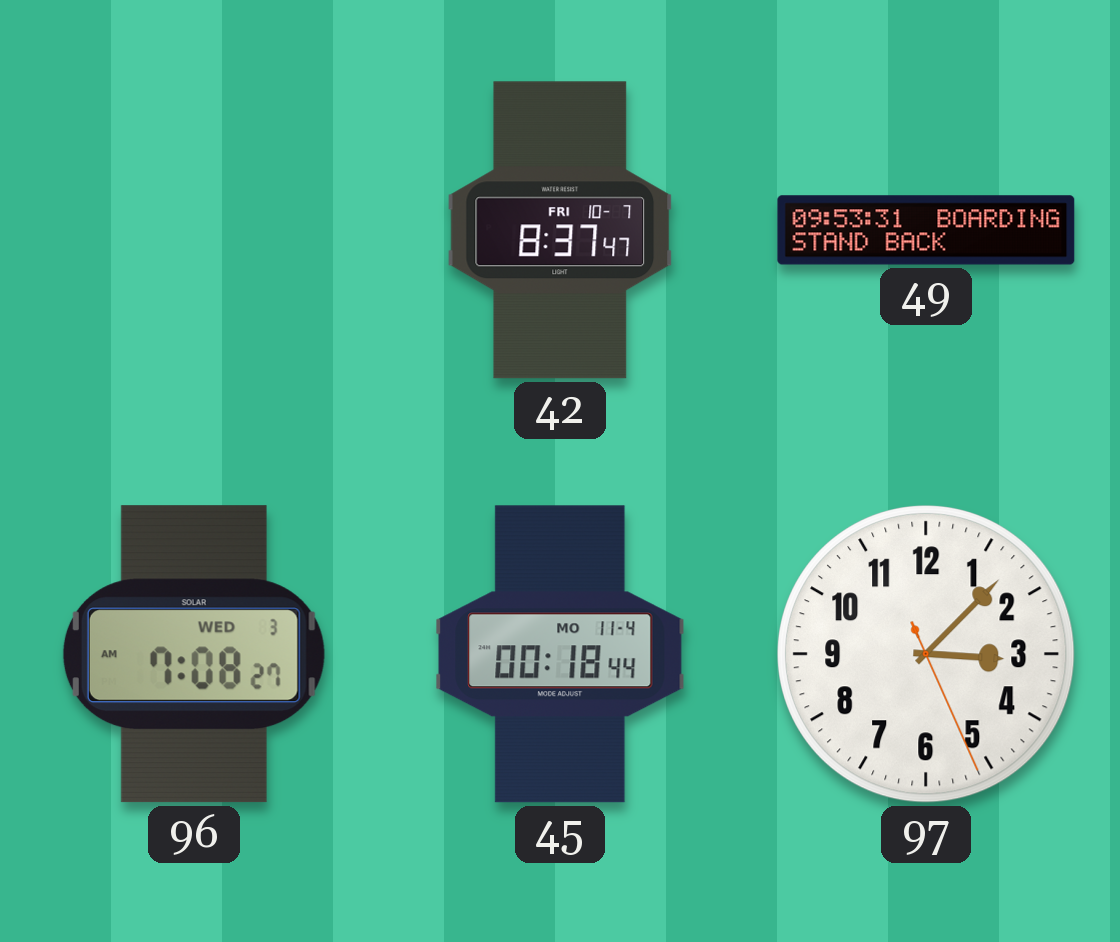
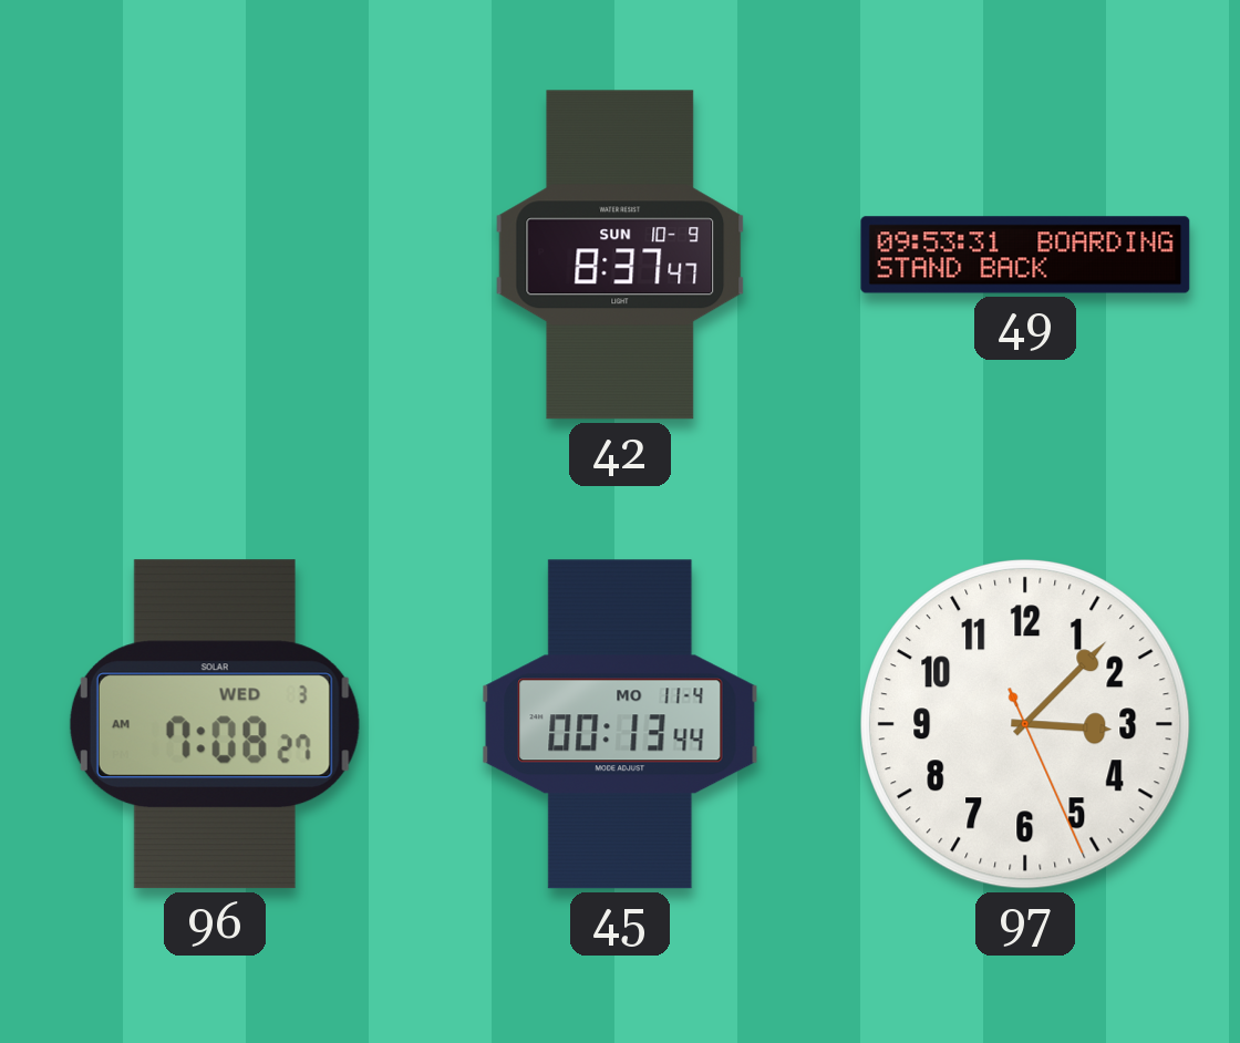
42 date: FRI 10-7 -> SUN 10-9 (620, 255)
45: 00:18 -> 00:13 (620, 724)
